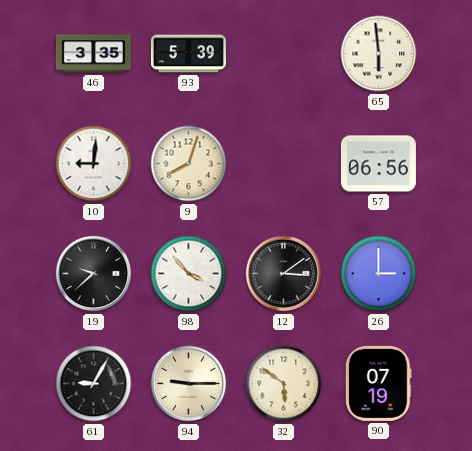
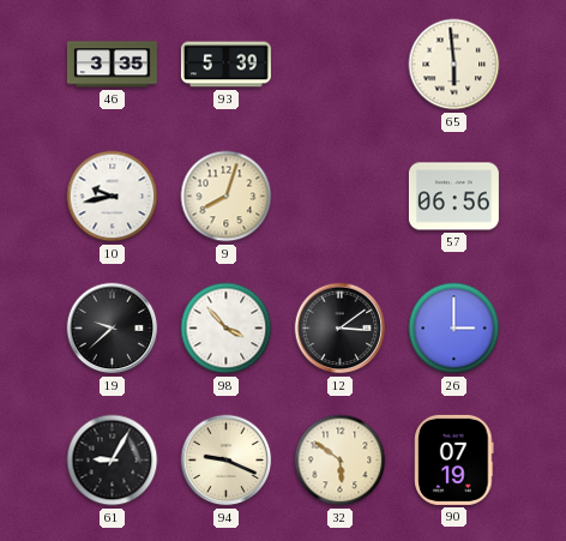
10: 9:01 -> 9:43 (113, 197)
94: 9:15 -> 9:19 (227, 461)
